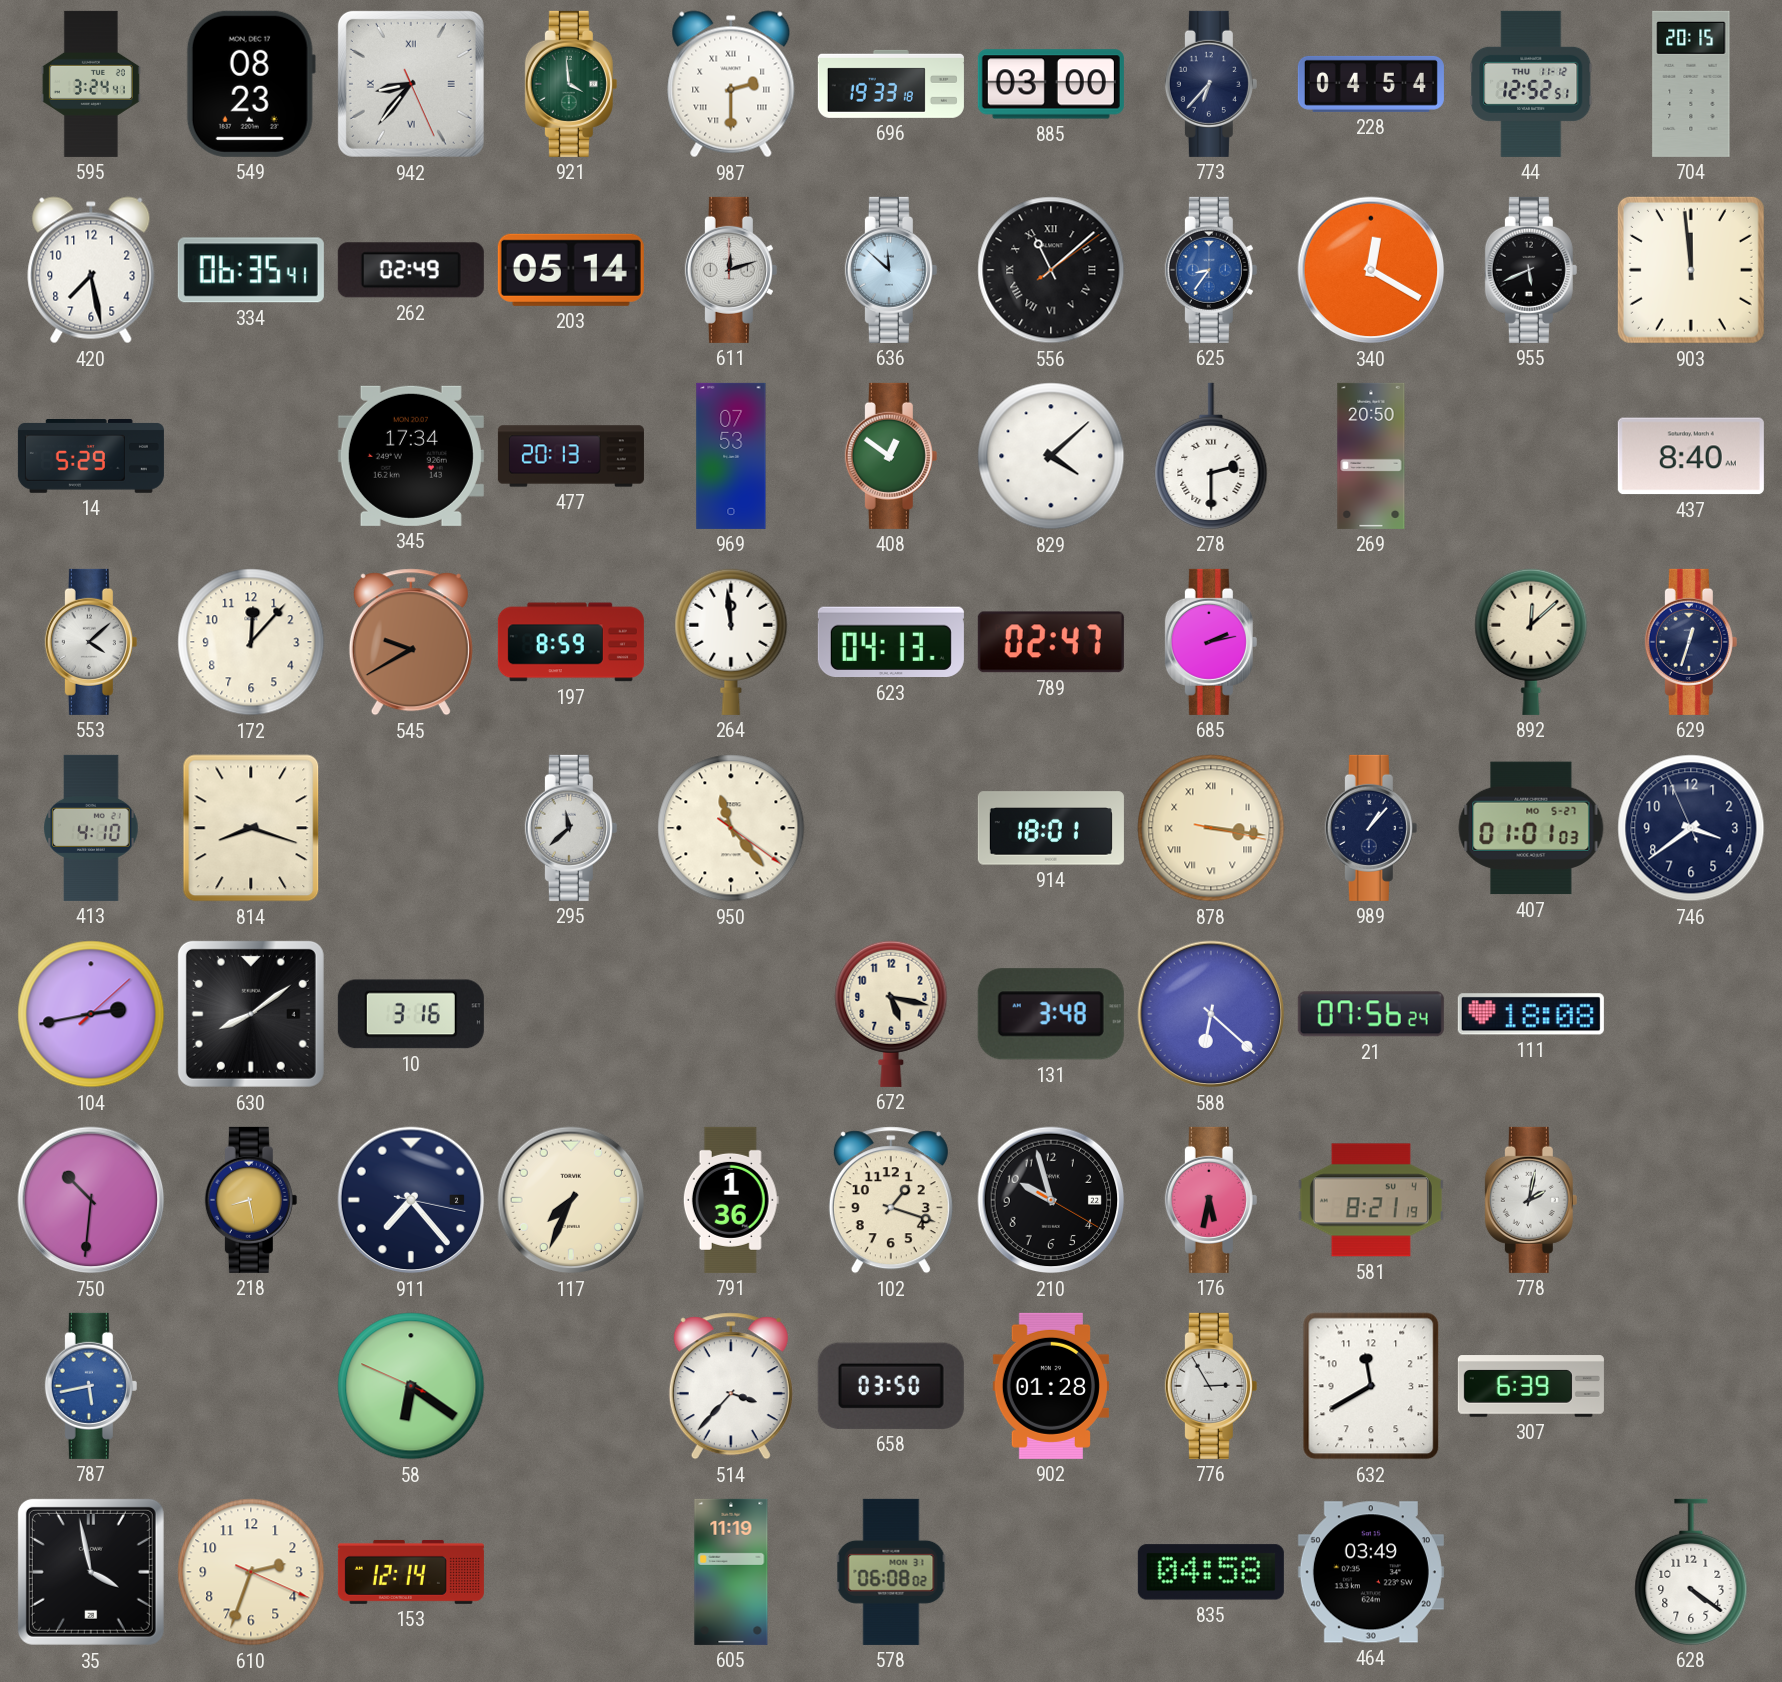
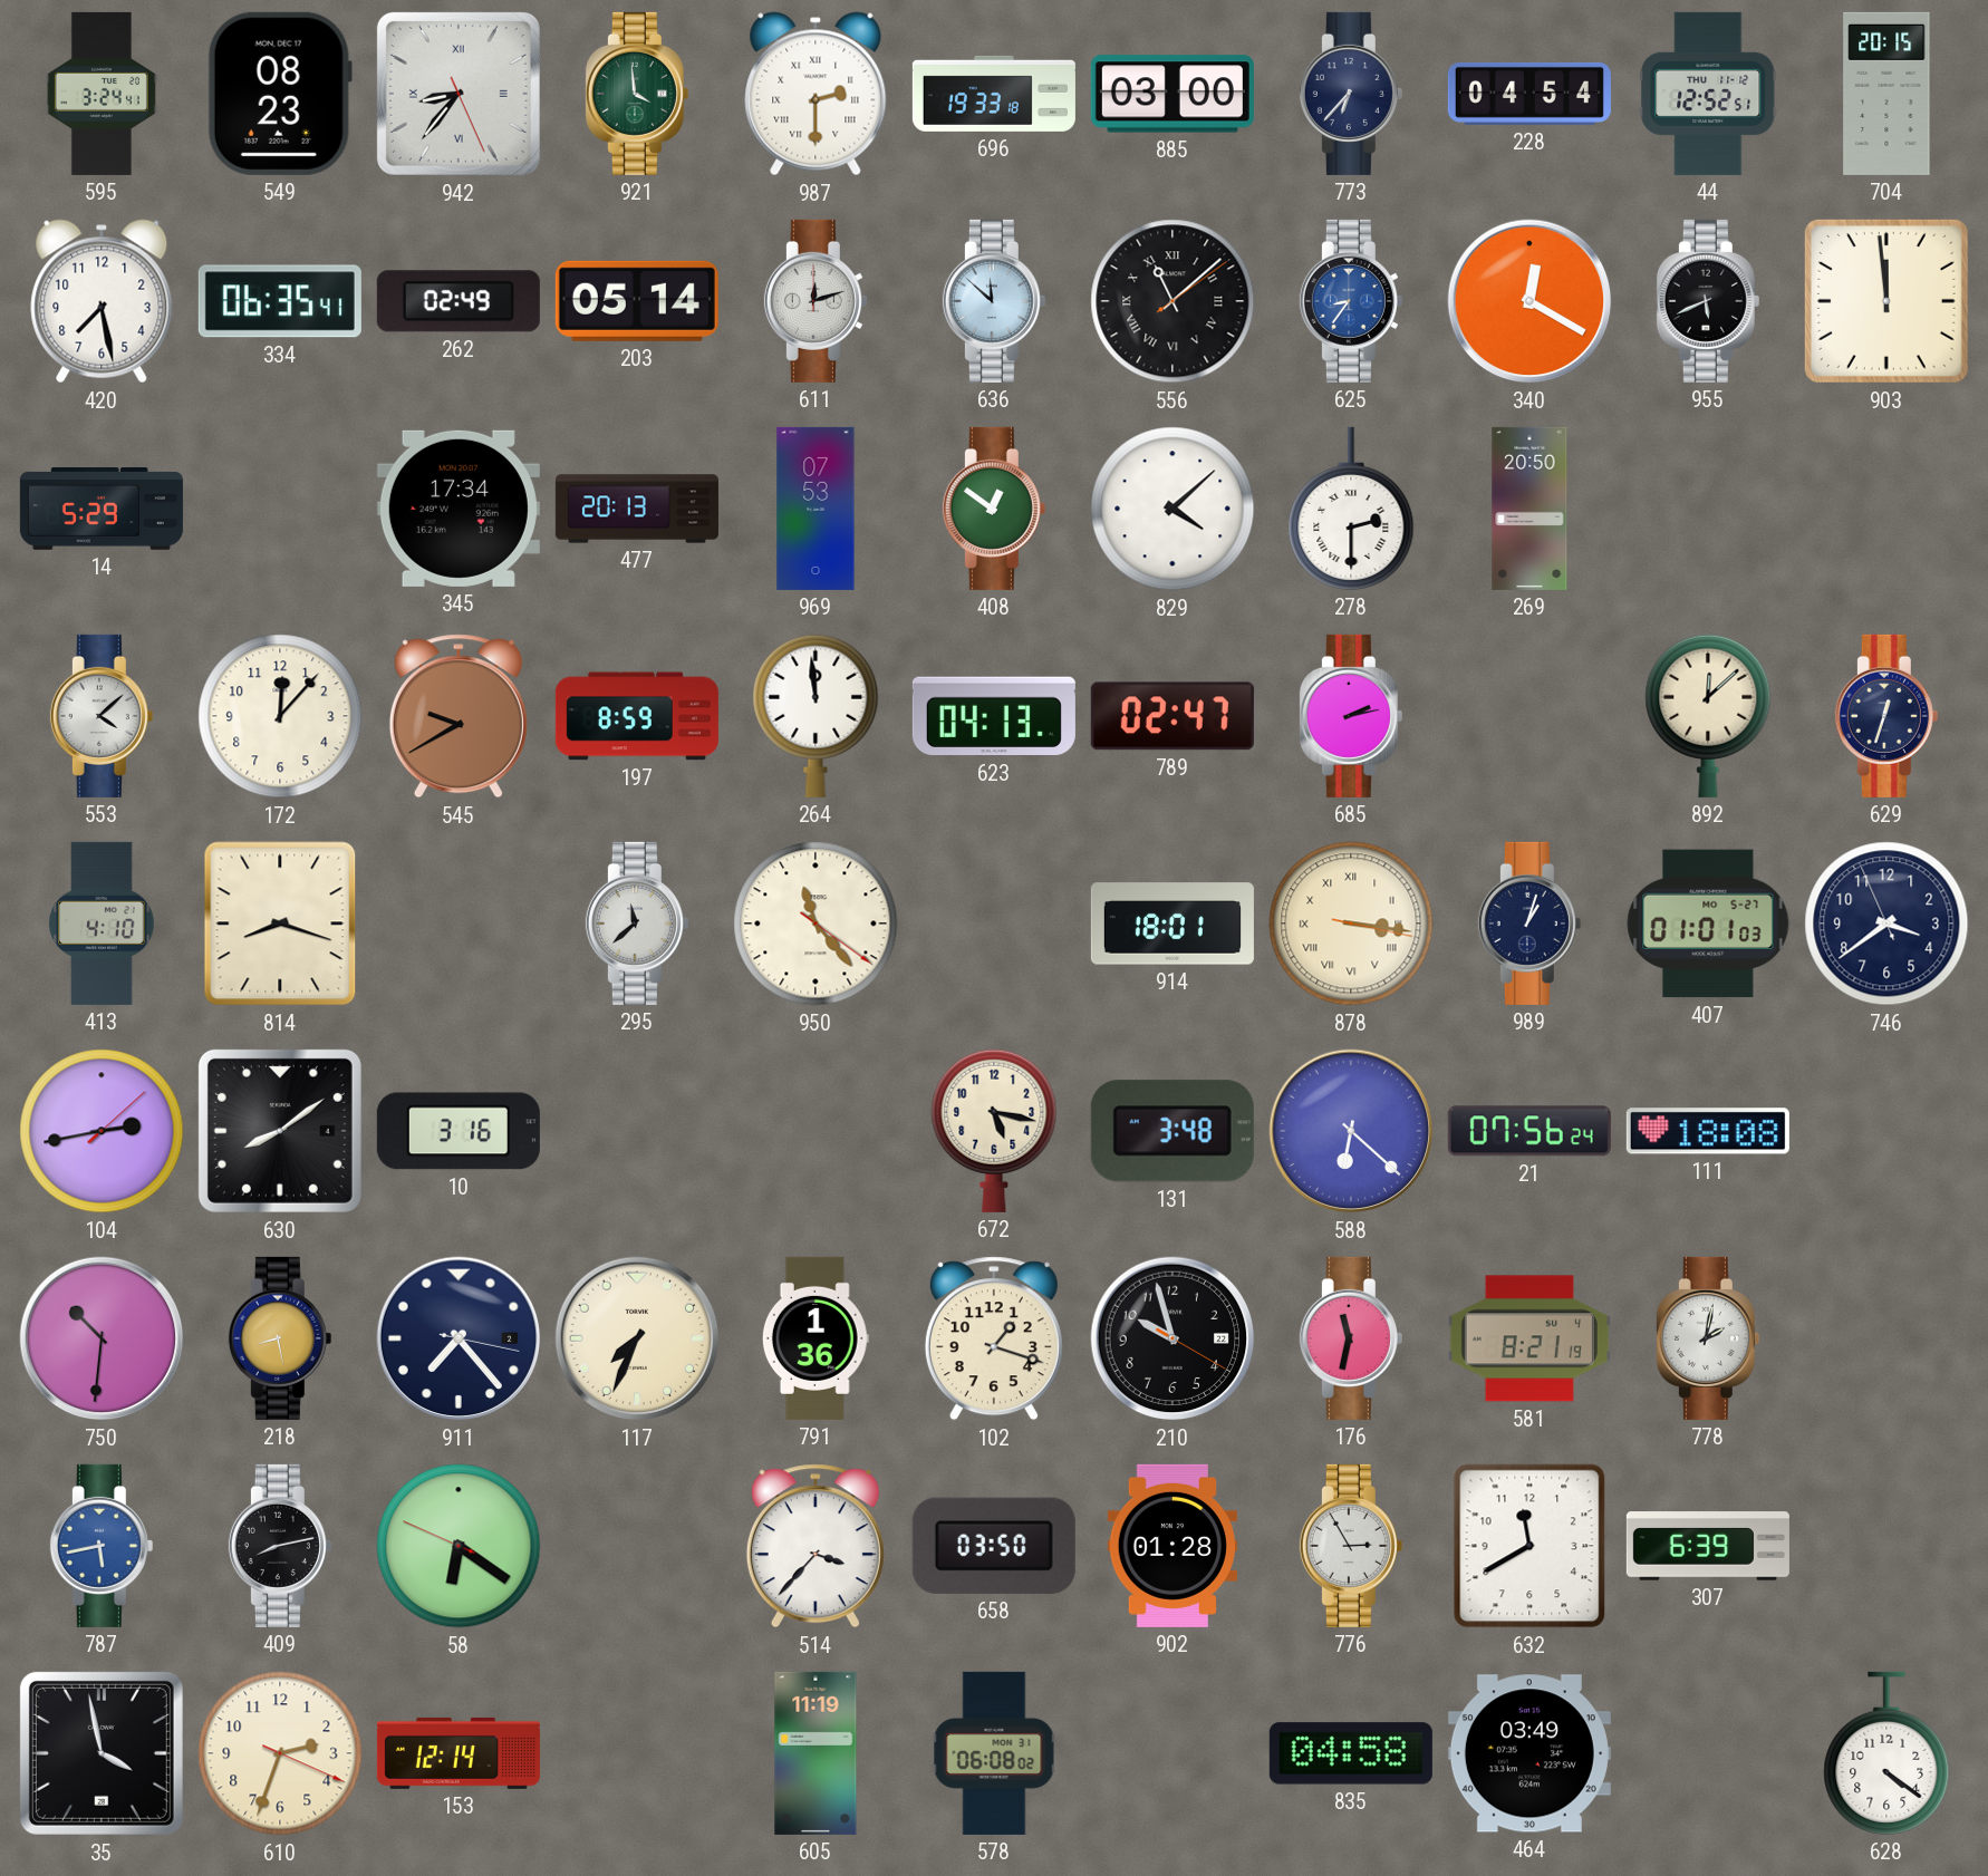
437: 8:40 -> none (1691, 456)
989: 1:07 -> 1:03 (1529, 924)
176: 5:32 -> 11:32 (1351, 1338)
409: none -> 8:13 (280, 1546)
